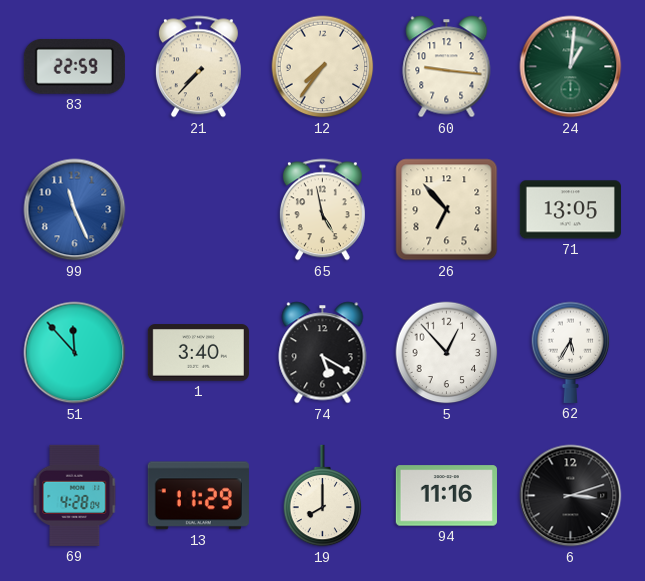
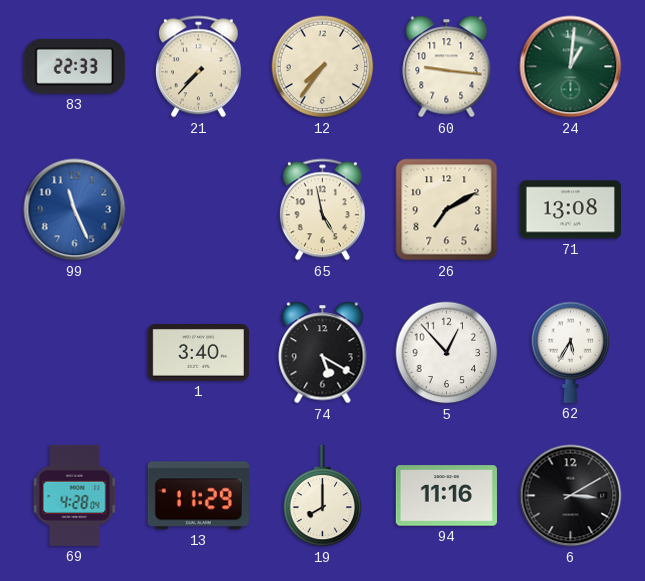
83: 22:59 -> 22:33 (74, 66)
26: 6:53 -> 7:10 (447, 210)
71: 13:05 -> 13:08 (570, 210)
51: 11:53 -> none (75, 353)
6: 3:12 -> 3:10 (571, 496)
